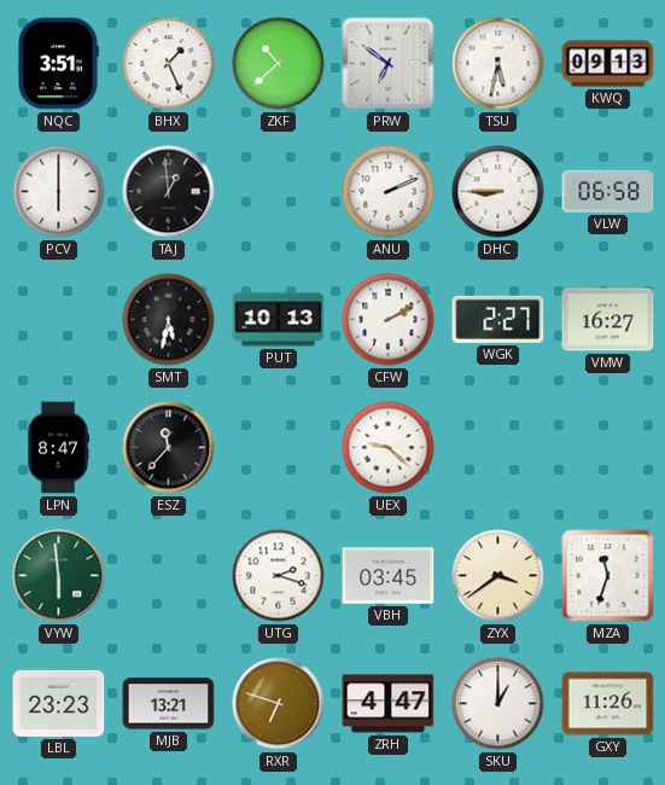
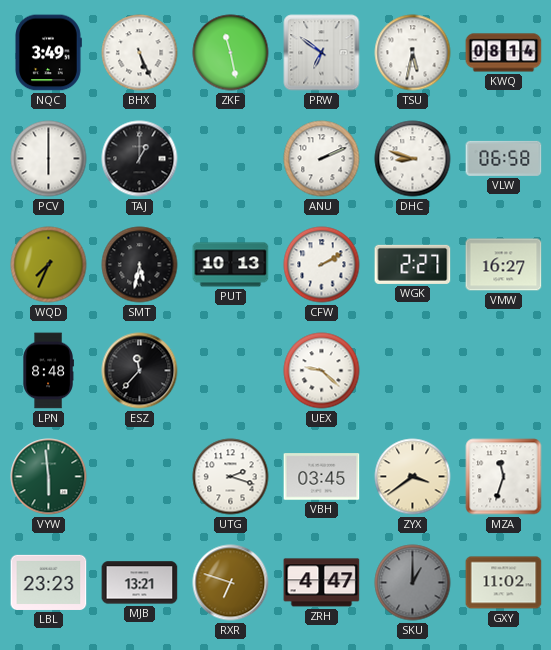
NQC: 3:51 -> 3:49 (48, 53)
BHX: 1:26 -> 5:26 (140, 53)
ZKF: 10:38 -> 11:28 (231, 53)
KWQ: 09:13 -> 08:14 (504, 53)
TAJ: 12:59 -> 1:00 (140, 159)
DHC: 8:45 -> 8:48 (413, 159)
WQD: none -> 7:34 (49, 265)
LPN: 8:47 -> 8:48 (48, 371)
SKU dial: white -> grey (413, 583)
GXY: 11:26 -> 11:02 (504, 583)
